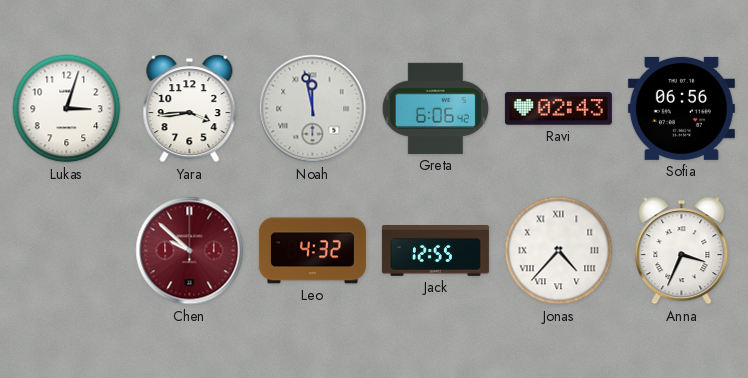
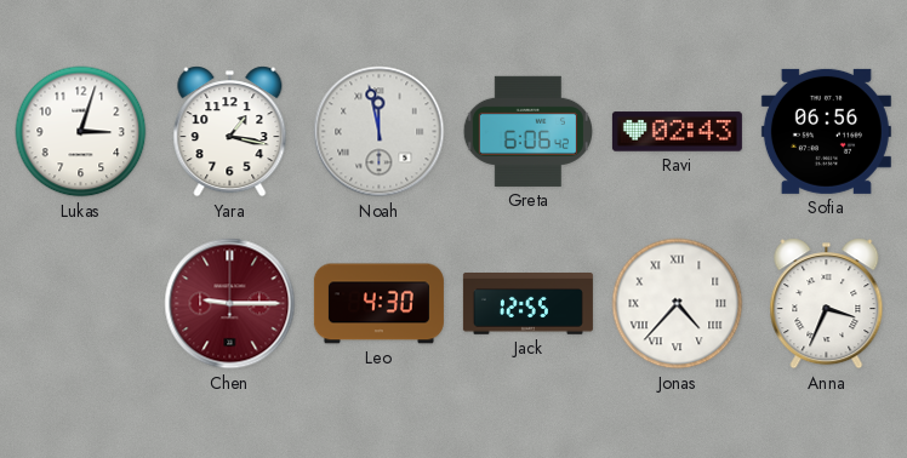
Yara: 3:44 -> 1:17 (230, 132)
Chen: 9:52 -> 9:15 (230, 304)
Leo: 4:32 -> 4:30 (378, 304)
